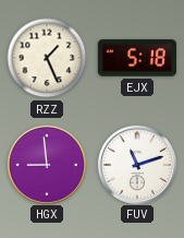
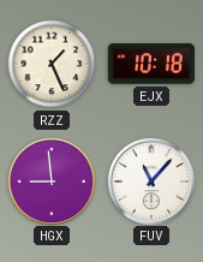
EJX: 5:18 -> 10:18 (151, 64)
FUV: 11:12 -> 11:07 (150, 180)
